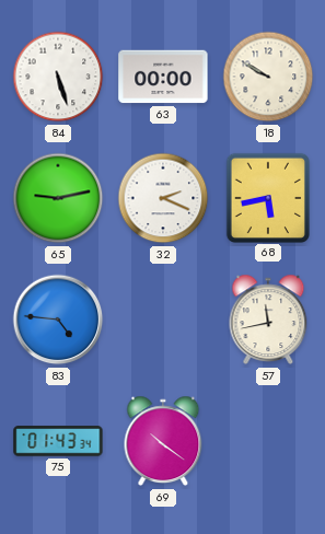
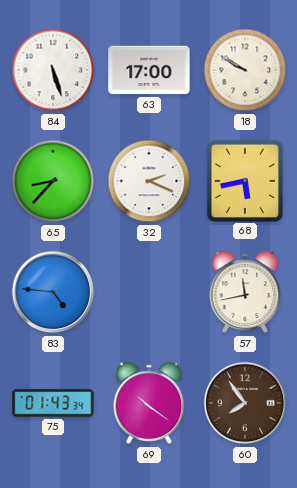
63: 00:00 -> 17:00 (149, 70)
65: 9:13 -> 8:37 (53, 181)
60: none -> 7:54 (245, 403)
